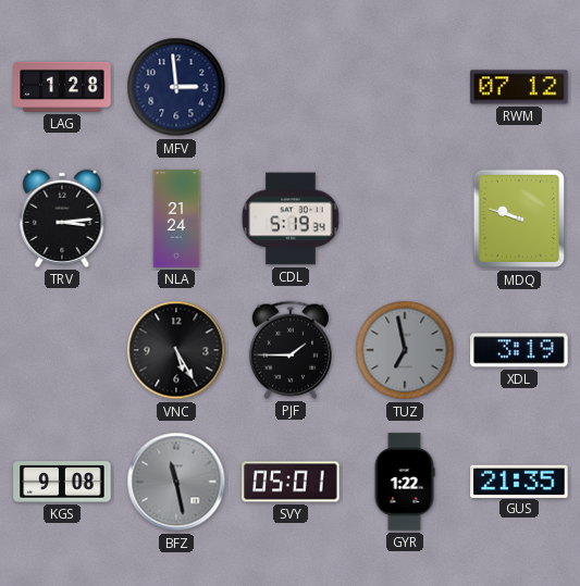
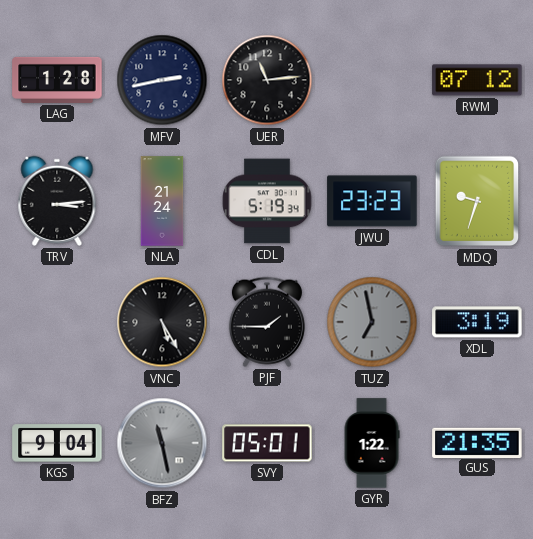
MFV: 2:59 -> 2:43 (162, 80)
UER: none -> 11:14 (267, 80)
JWU: none -> 23:23 (372, 201)
MDQ: 9:48 -> 9:33 (477, 201)
KGS: 9:08 -> 9:04 (57, 443)
